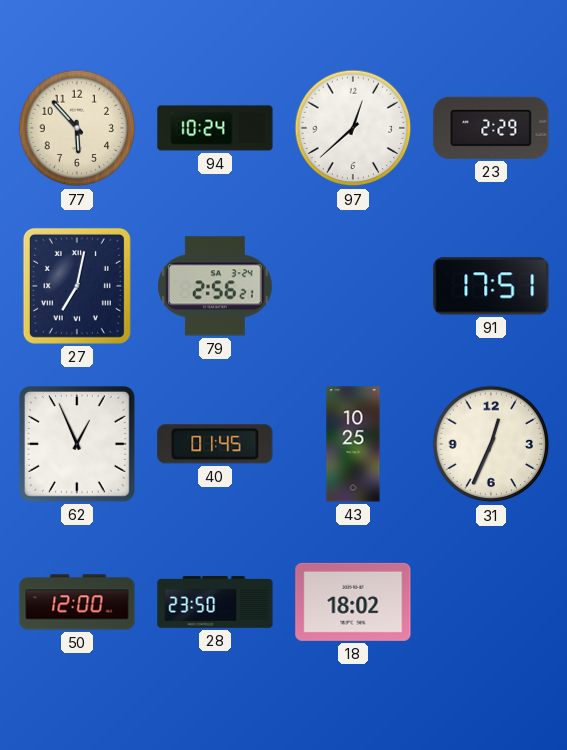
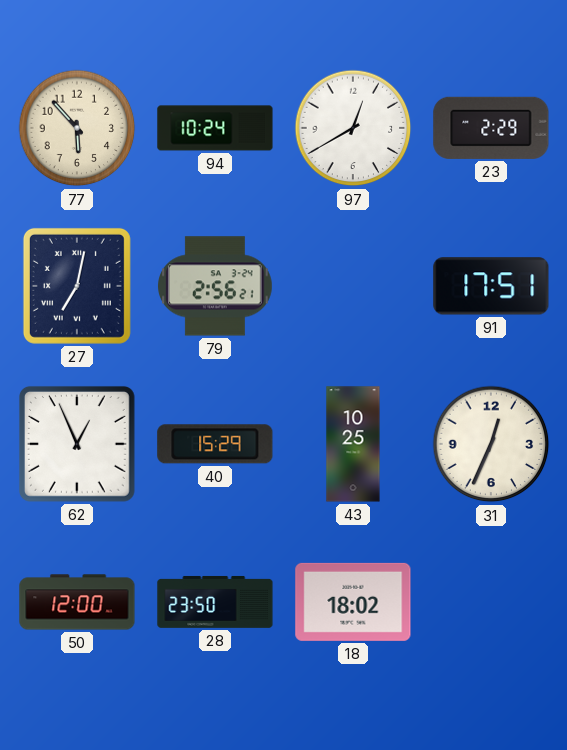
97: 12:38 -> 12:40 (353, 128)
40: 01:45 -> 15:29 (215, 444)
